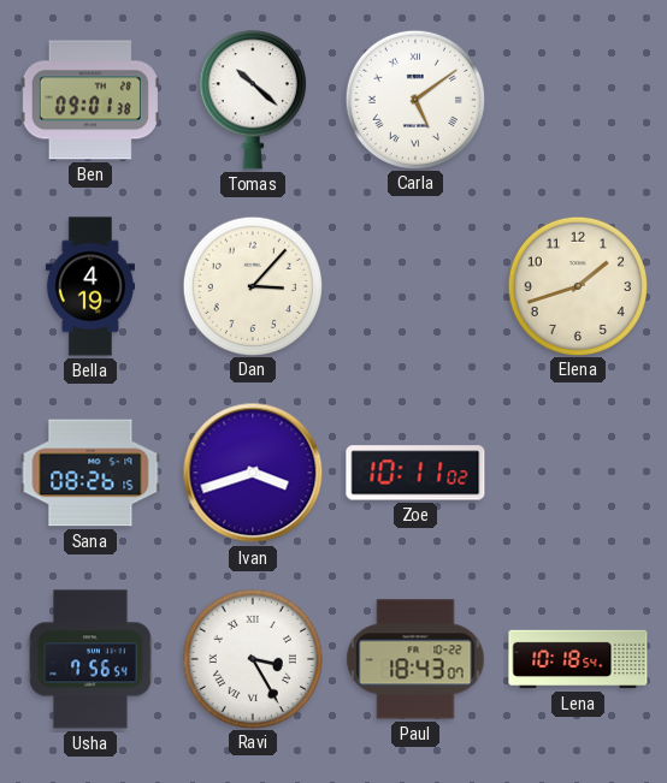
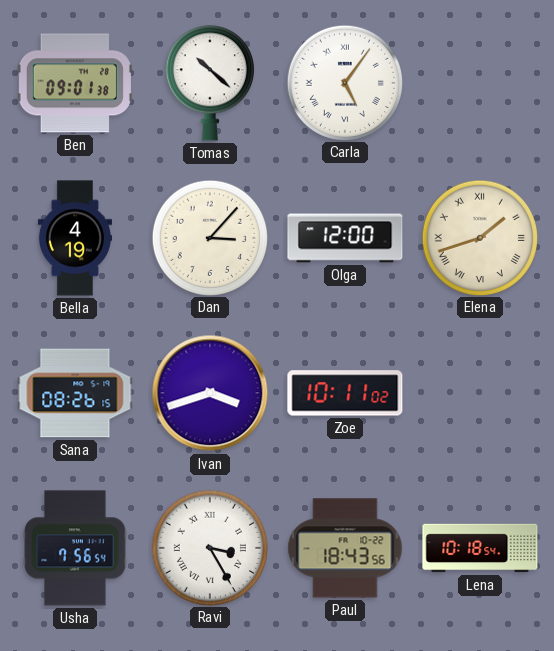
Carla: 5:09 -> 5:06 (344, 82)
Olga: none -> 12:00 (345, 238)
Elena numerals: Arabic -> Roman (479, 237)
Paul: 18:43:07 -> 18:43:56 (345, 548)
